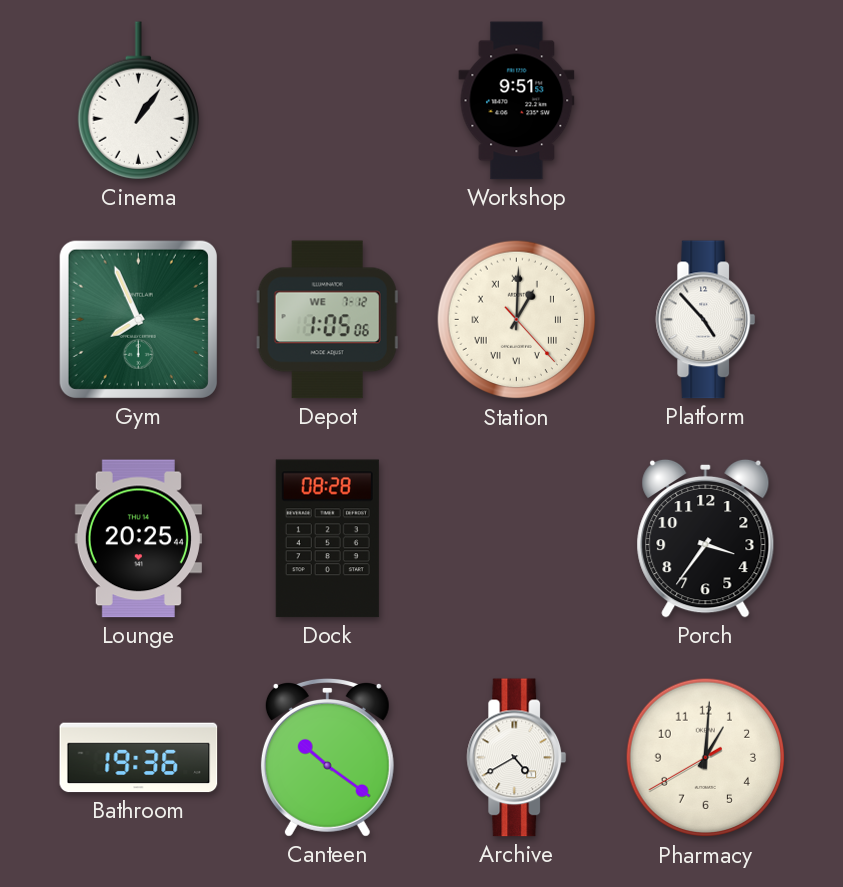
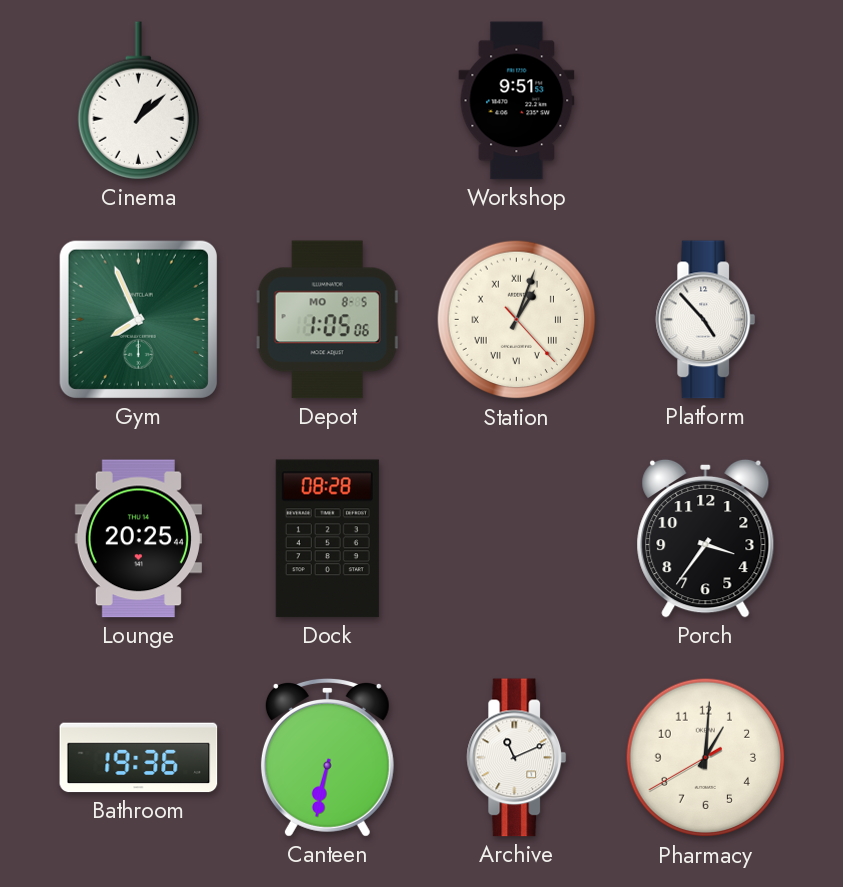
Cinema: 1:06 -> 1:08 (138, 101)
Depot date: WE 7-12 -> MO 8-5 (327, 320)
Station: 1:00 -> 1:03 (517, 320)
Canteen: 10:21 -> 6:32 (327, 758)
Archive: 4:40 -> 11:11 (517, 758)
